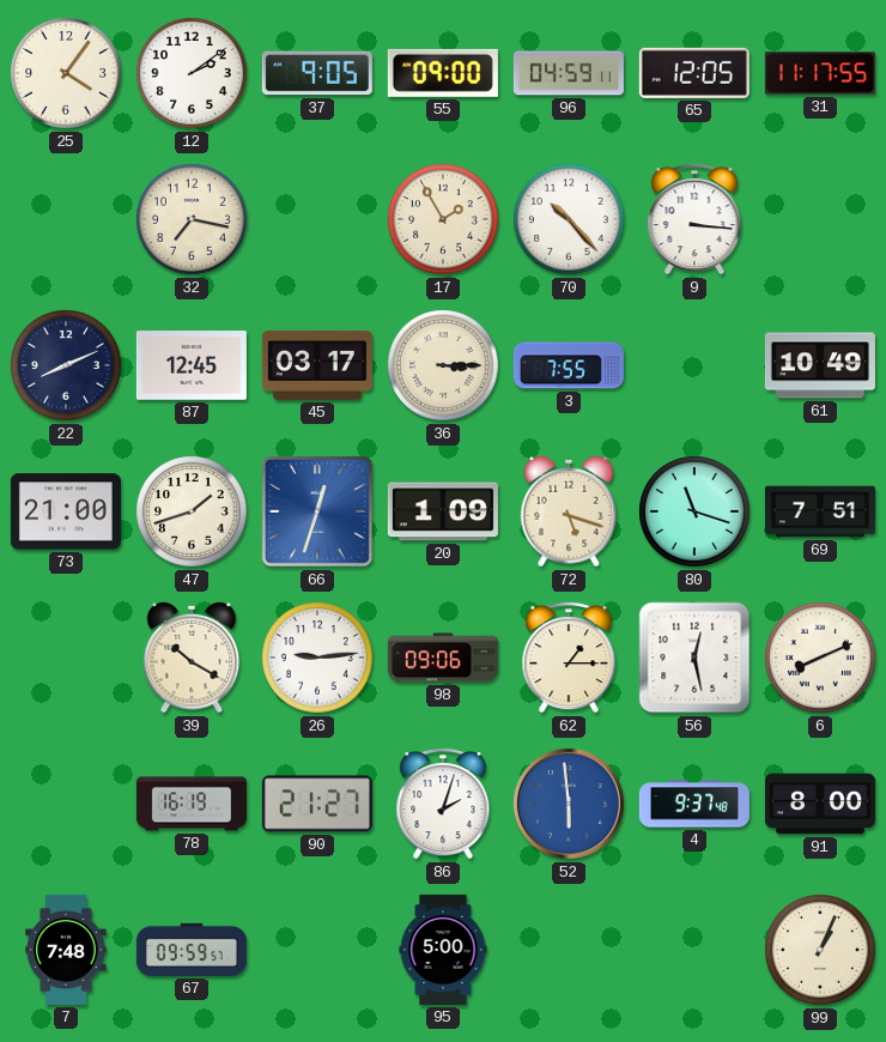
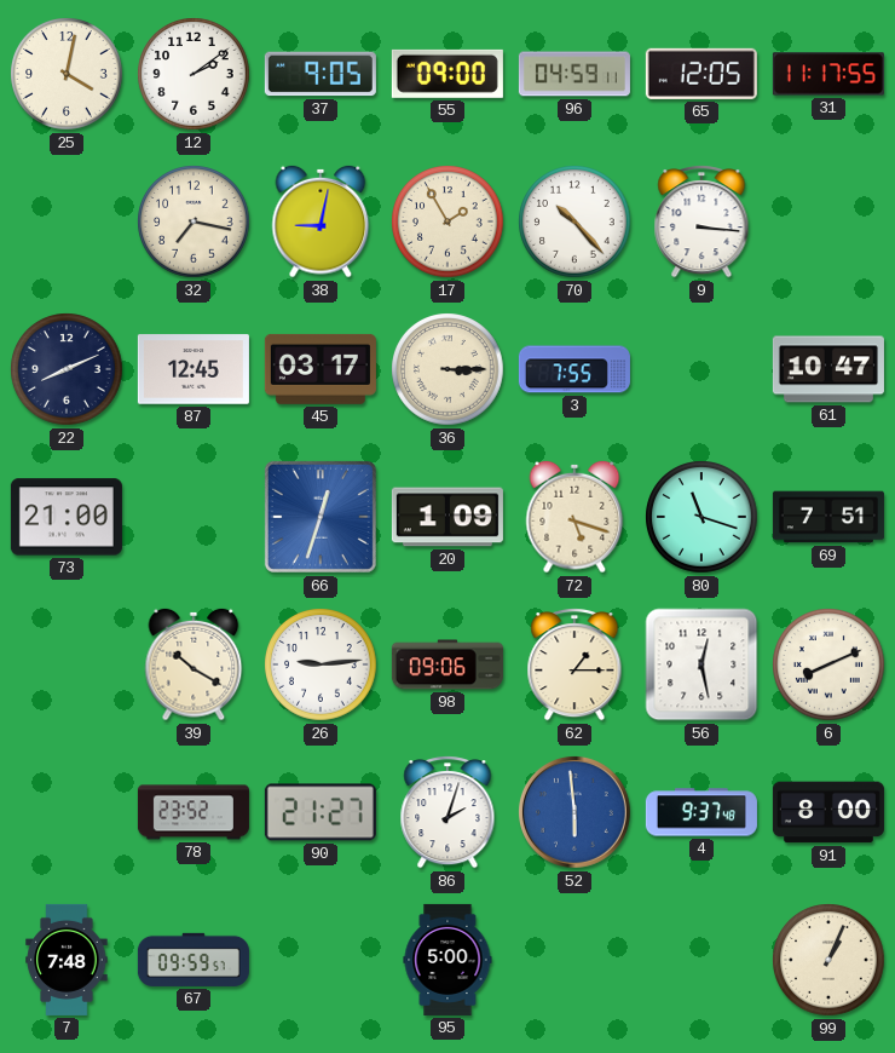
25: 4:06 -> 4:02 (67, 74)
38: none -> 9:02 (321, 221)
61: 10:49 -> 10:47 (828, 369)
47: 1:42 -> none (192, 511)
78: 16:19 -> 23:52 (194, 812)
